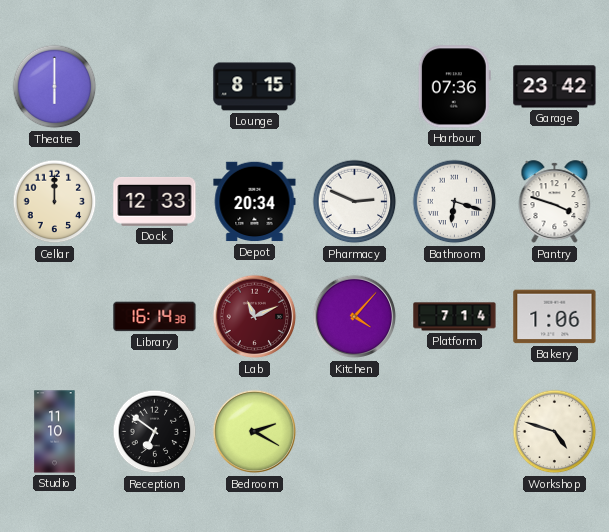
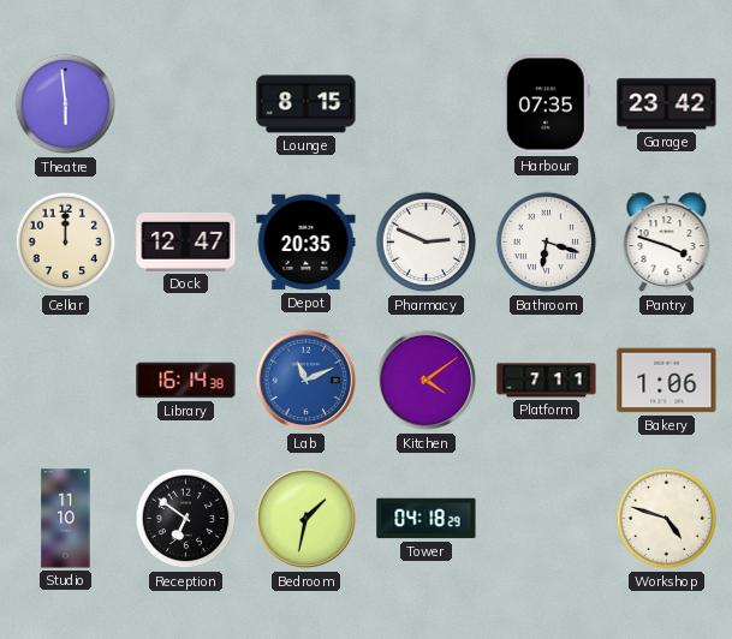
Theatre: 6:00 -> 5:59 (66, 104)
Harbour: 07:36 -> 07:35 (546, 104)
Dock: 12:33 -> 12:47 (186, 241)
Depot: 20:34 -> 20:35 (307, 243)
Lab dial: burgundy -> blue (307, 381)
Kitchen: 4:07 -> 4:09 (427, 381)
Platform: 7:14 -> 7:11 (547, 381)
Bedroom: 2:20 -> 1:32 (307, 519)
Tower: none -> 04:18 (427, 519)
